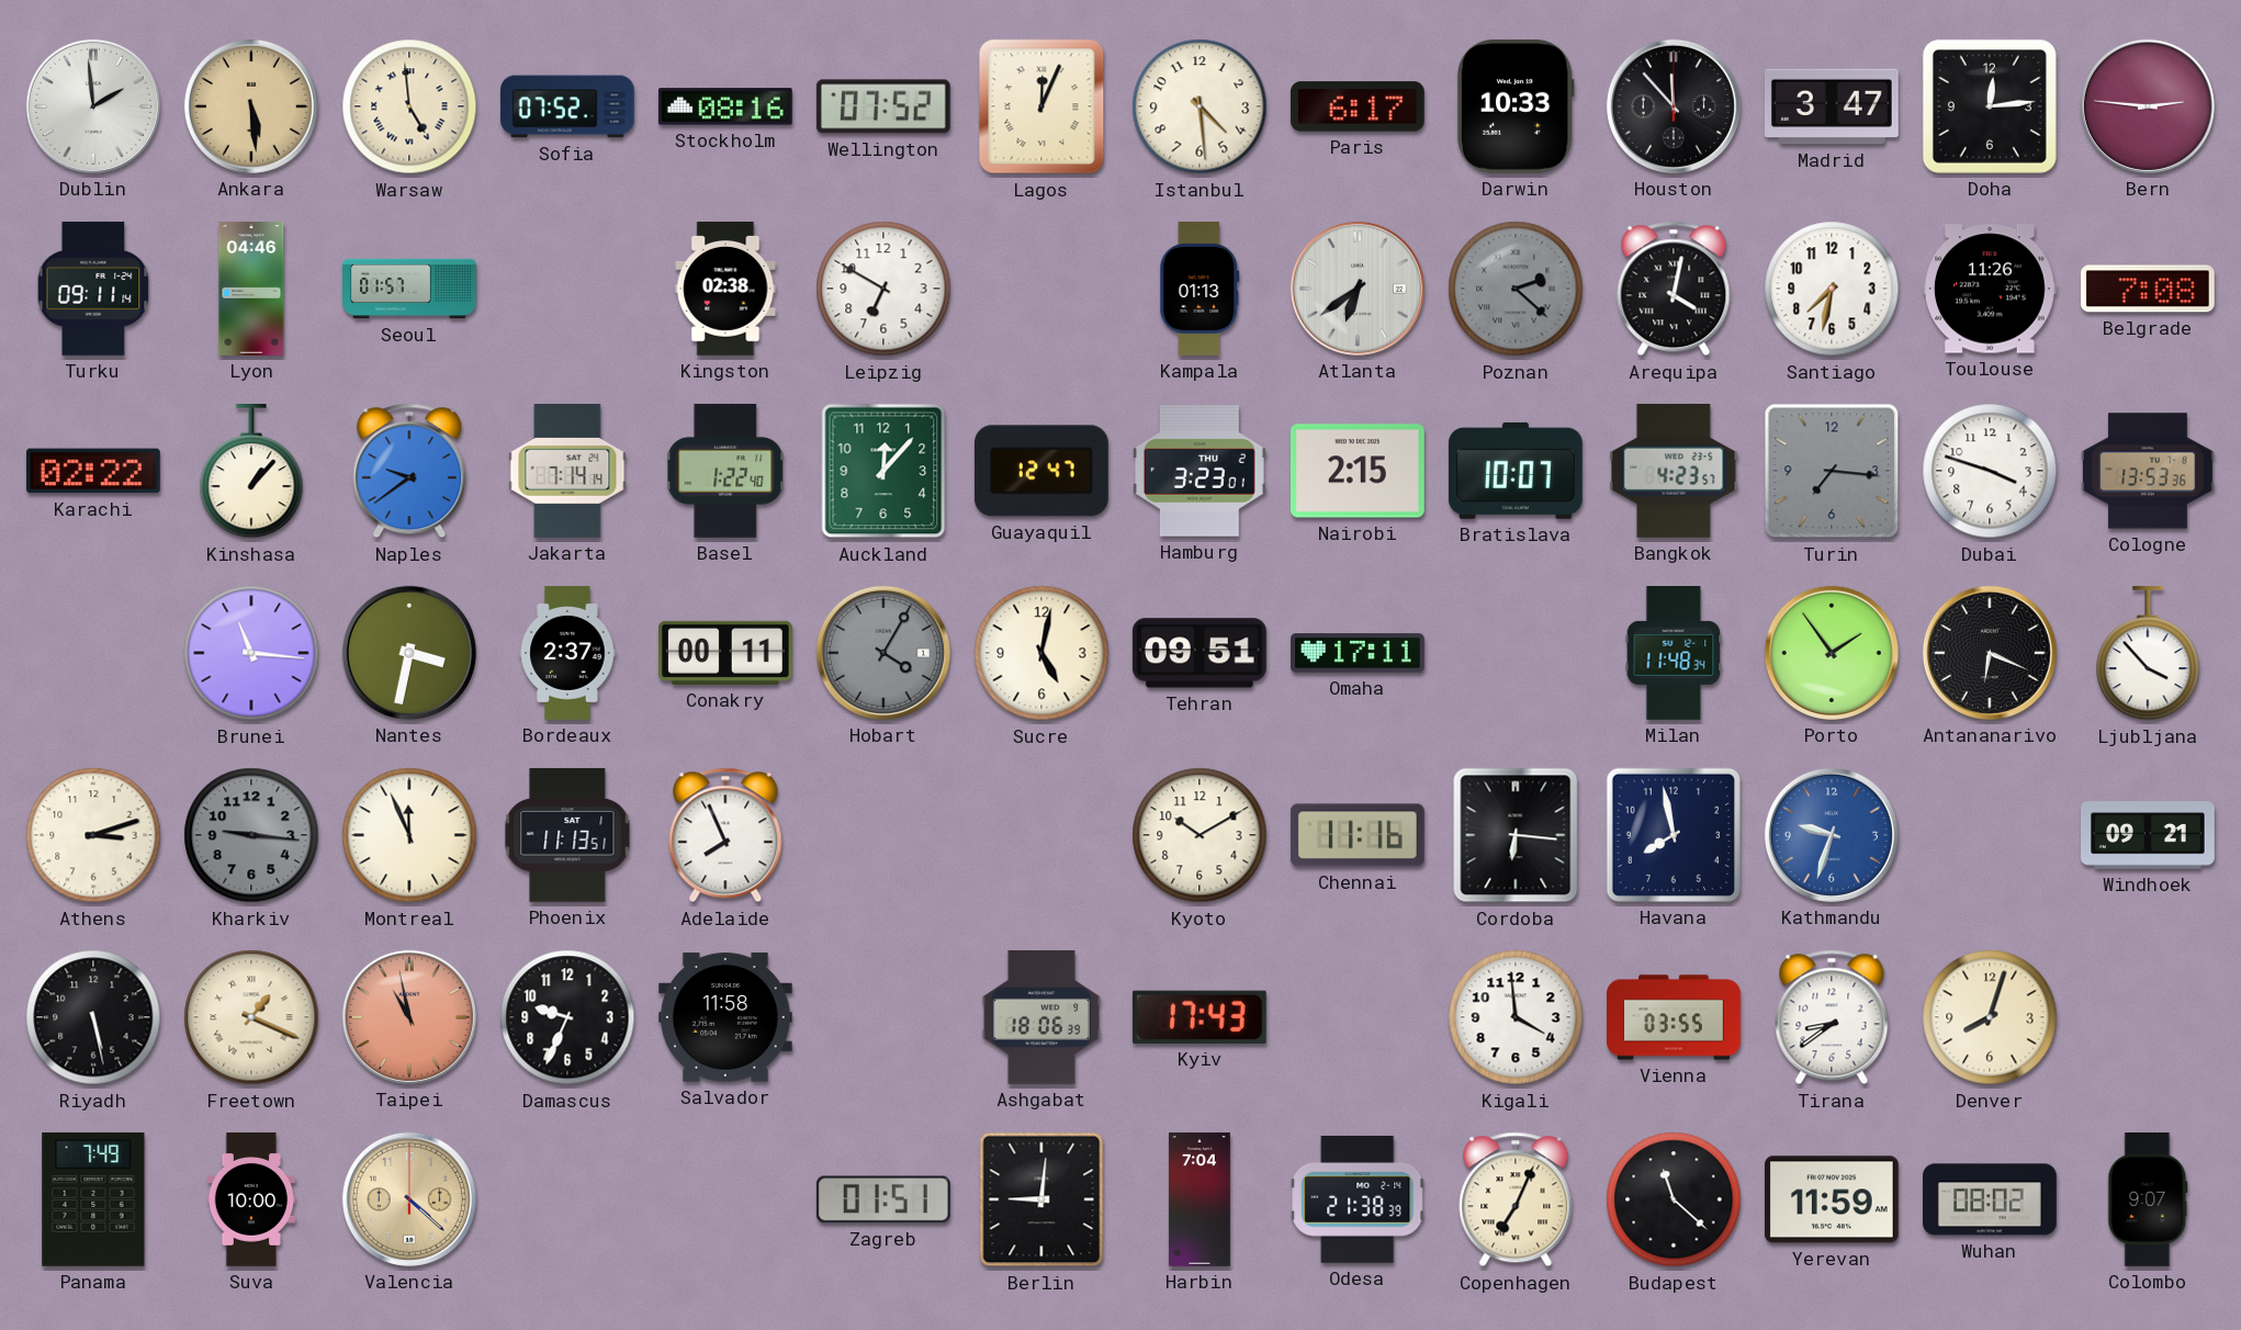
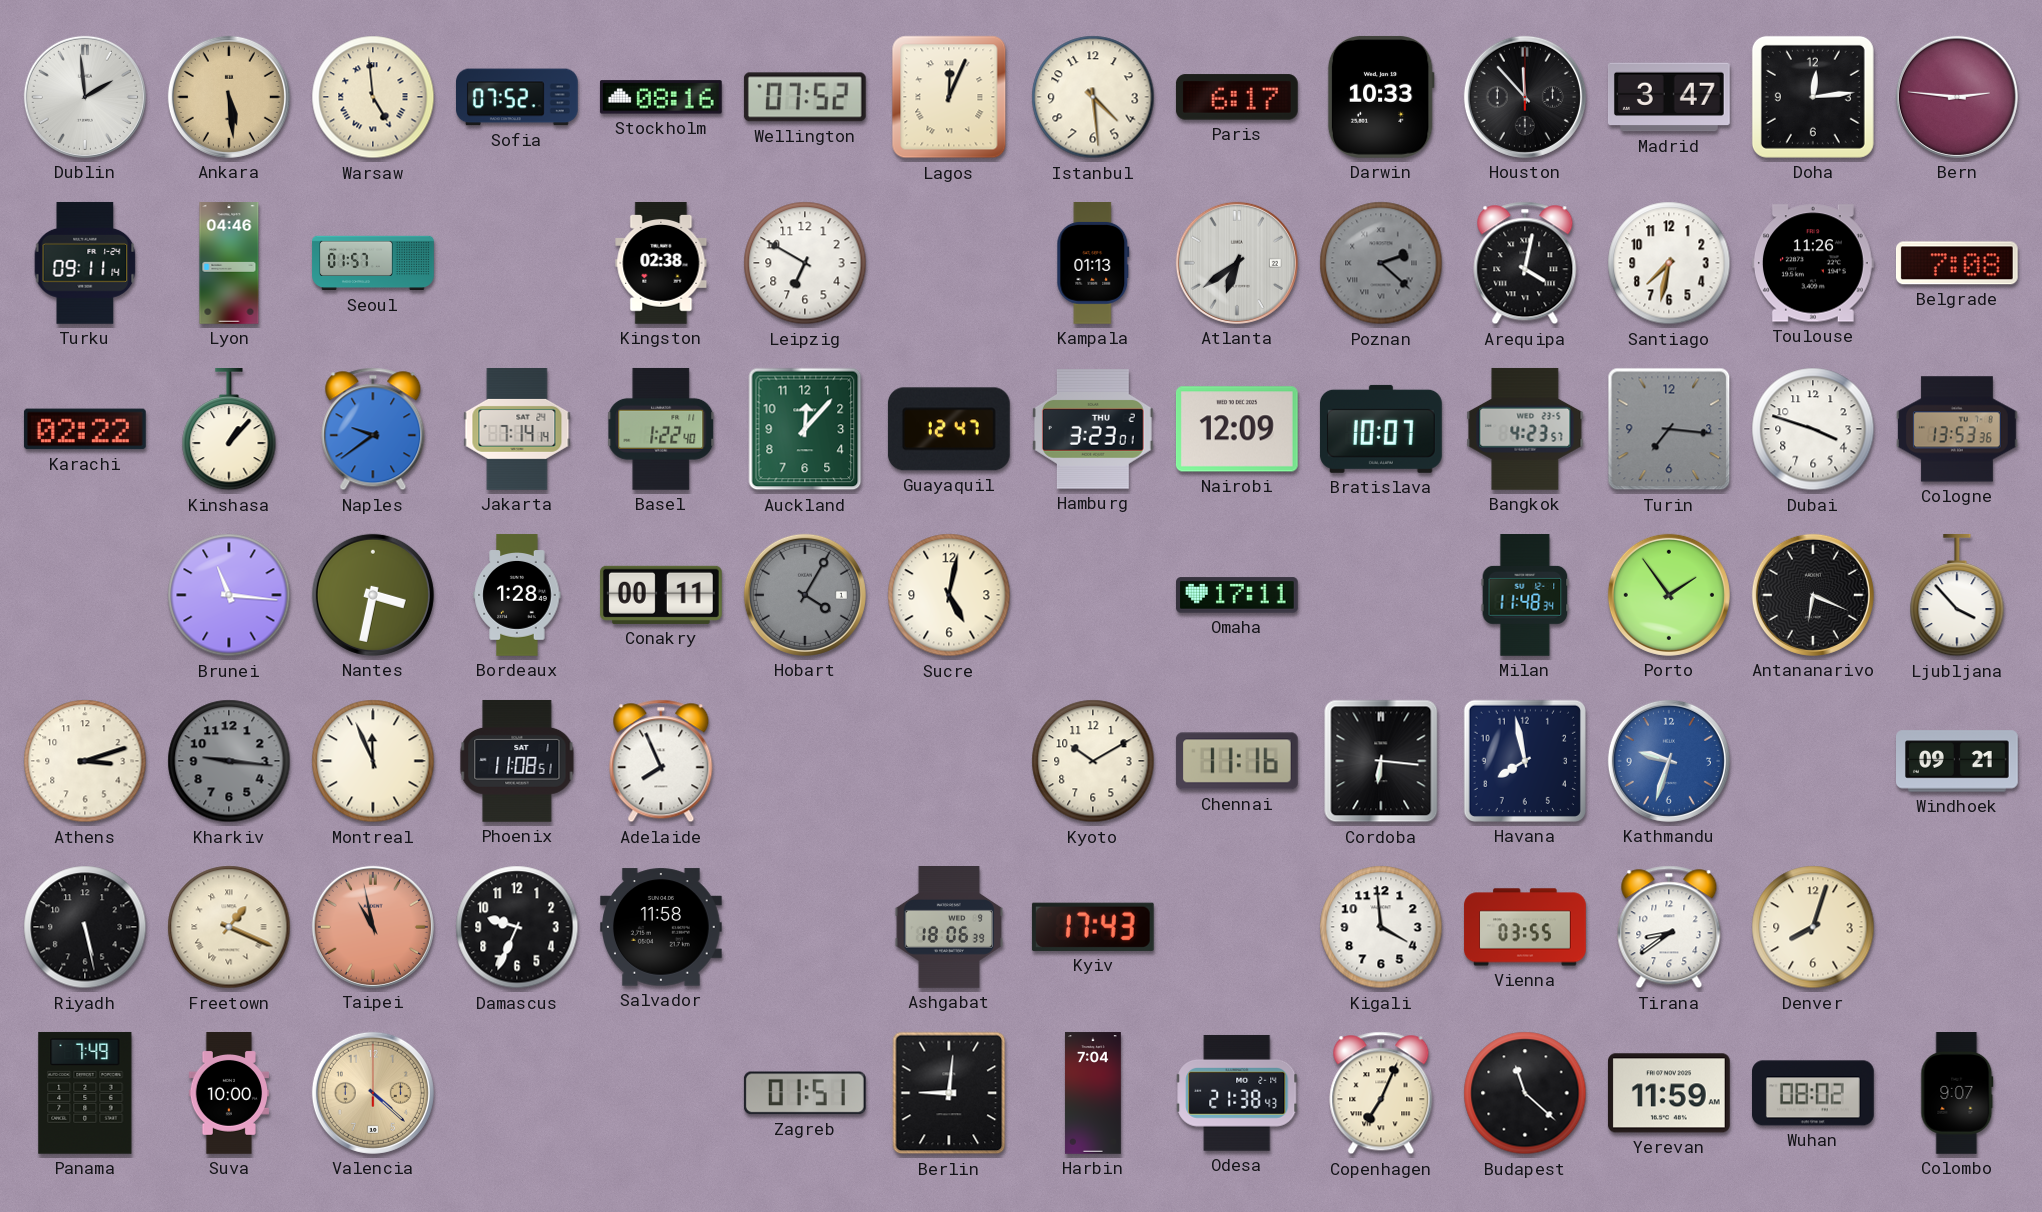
Nairobi: 2:15 -> 12:09 (1237, 429)
Bordeaux: 2:37 -> 1:28 (517, 595)
Tehran: 09:51 -> none (1200, 653)
Phoenix: 11:13 -> 11:08 (517, 761)
Odesa: 21:38:39 -> 21:38:43 (1237, 1093)
